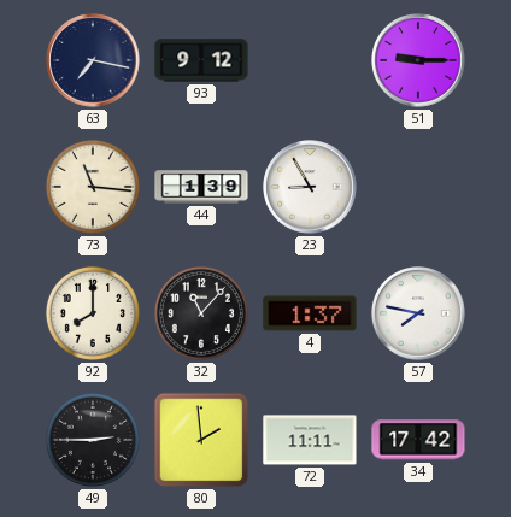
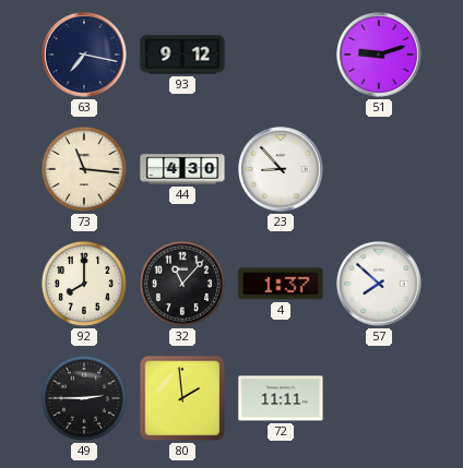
51: 9:15 -> 9:12 (379, 55)
44: 1:39 -> 4:30 (182, 169)
23: 8:55 -> 8:53 (281, 169)
57: 7:47 -> 7:52 (379, 284)
34: 17:42 -> none (418, 440)
